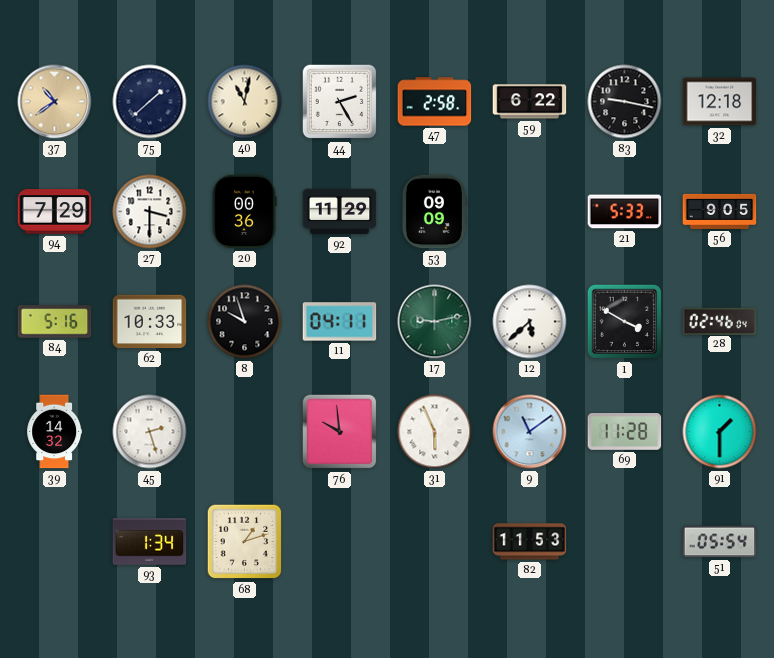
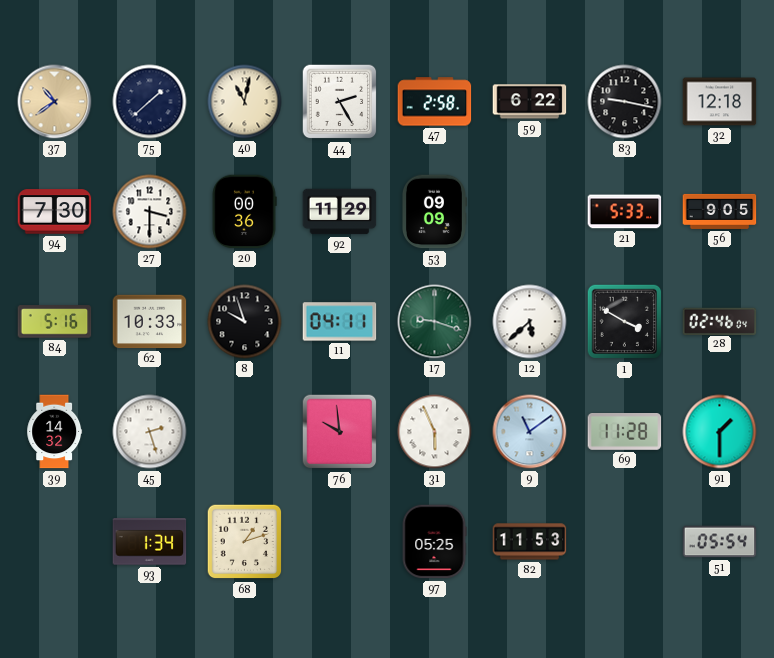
94: 7:29 -> 7:30 (55, 212)
17: 9:13 -> 9:18 (435, 322)
97: none -> 05:25 (434, 542)
